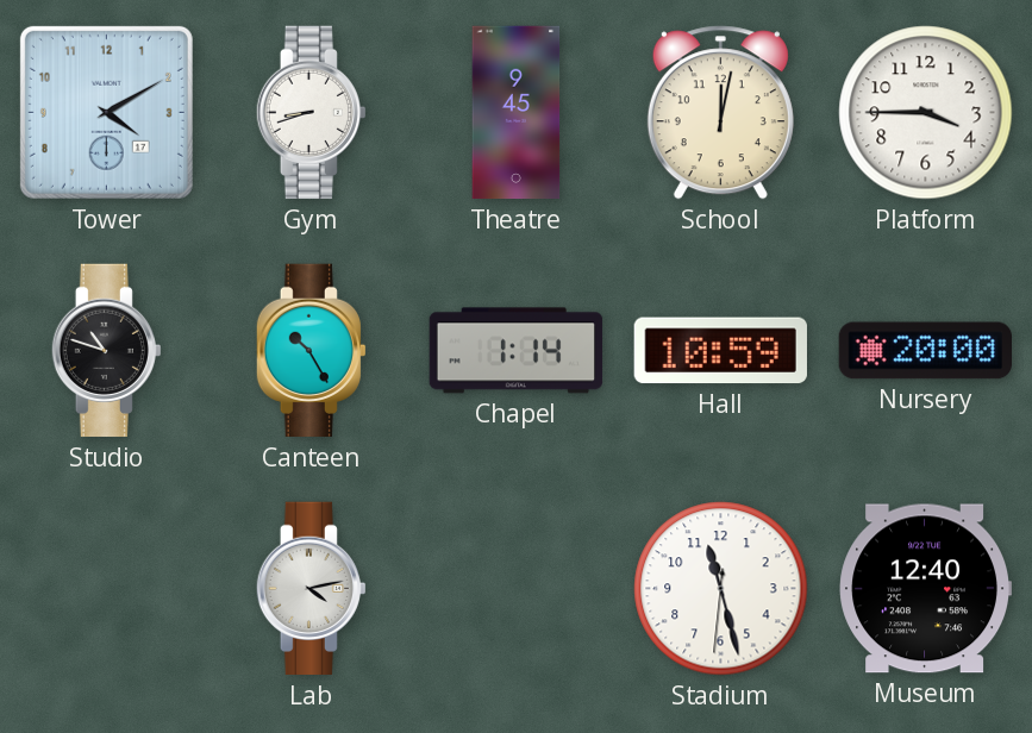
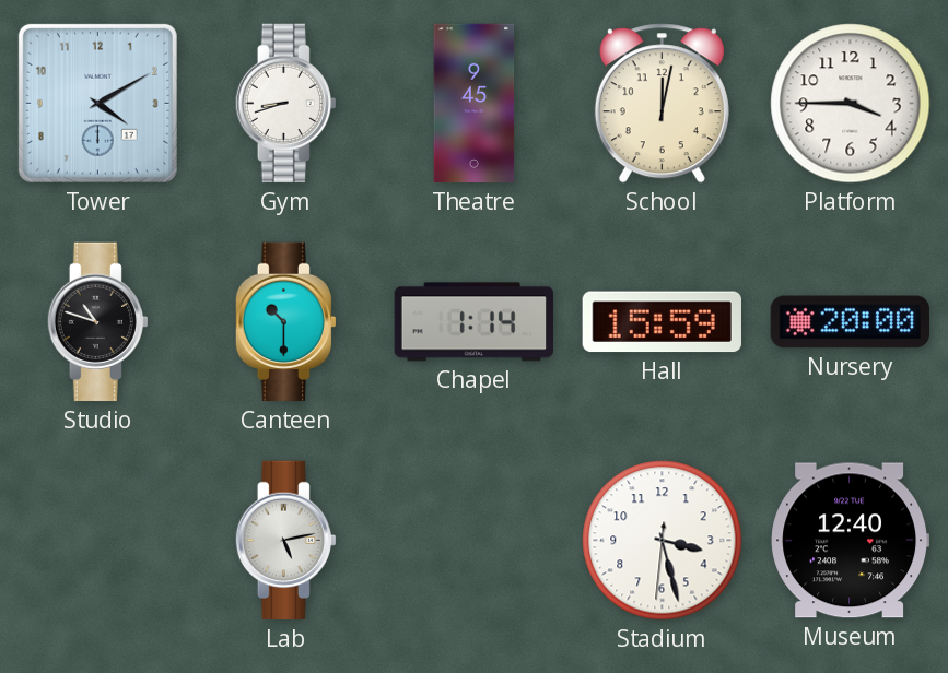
Canteen: 10:25 -> 10:30 (285, 322)
Hall: 10:59 -> 15:59 (662, 322)
Lab: 4:13 -> 5:13 (285, 541)
Stadium: 11:27 -> 3:27 (663, 541)
